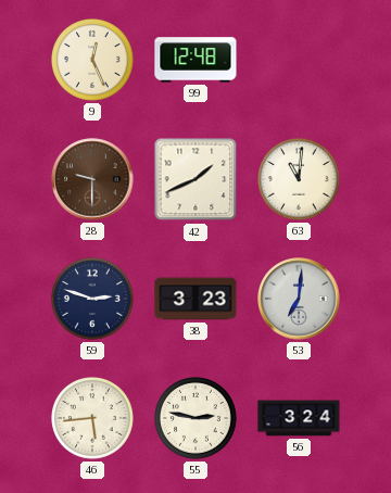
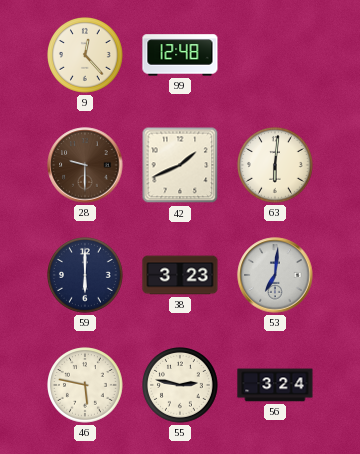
9: 12:26 -> 12:23 (86, 56)
63: 11:01 -> 6:01 (276, 166)
59: 2:48 -> 6:00 (86, 276)
46: 5:44 -> 5:47 (86, 386)
